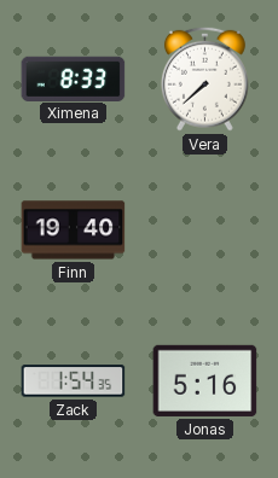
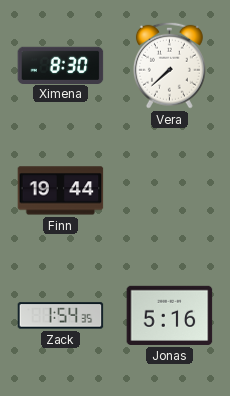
Ximena: 8:33 -> 8:30 (61, 65)
Finn: 19:40 -> 19:44 (61, 191)
